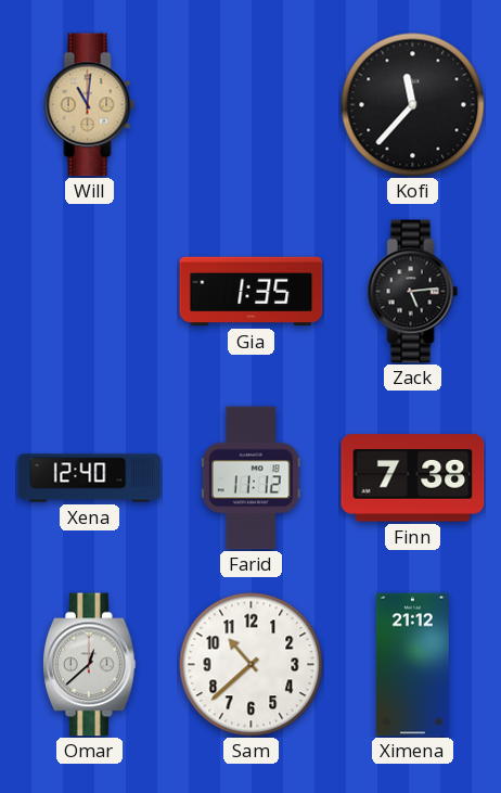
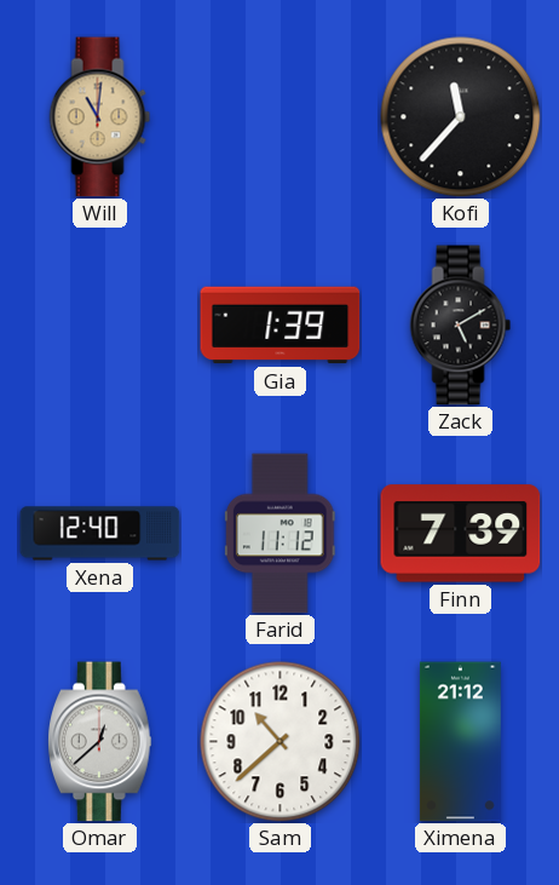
Gia: 1:35 -> 1:39 (281, 326)
Zack: 5:14 -> 5:10 (461, 326)
Finn: 7:38 -> 7:39 (461, 534)
